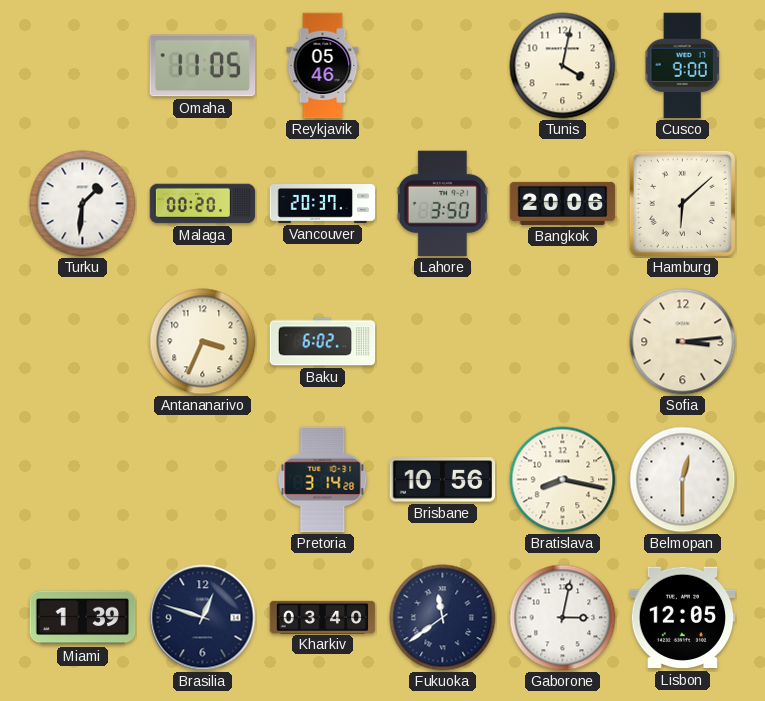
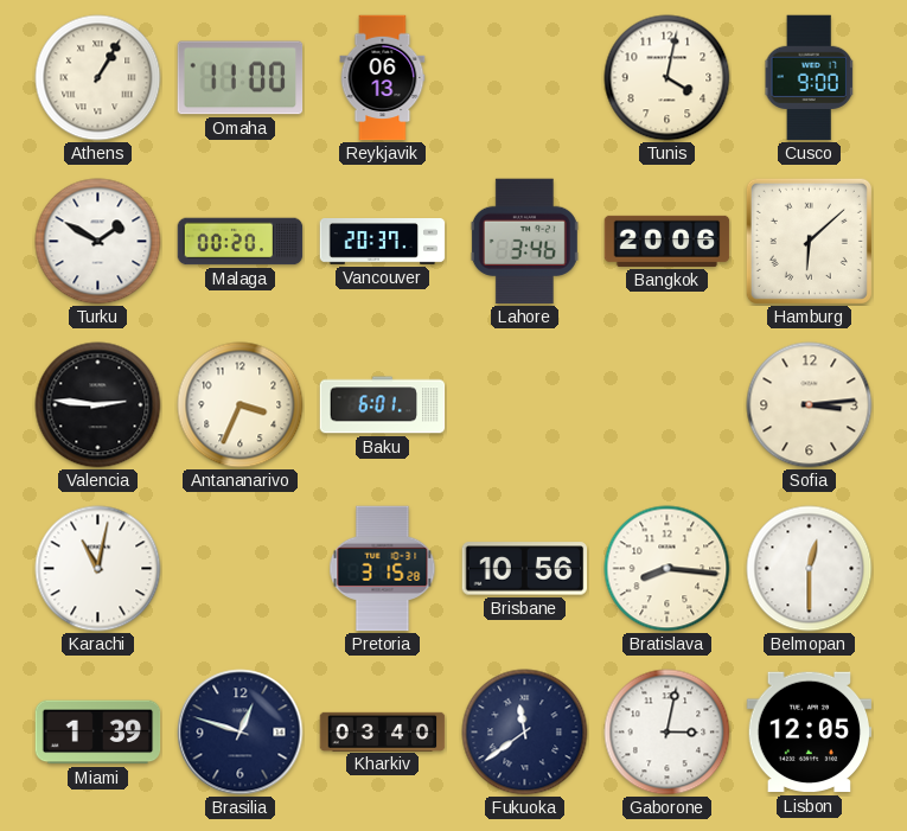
Athens: none -> 1:05 (98, 78)
Omaha: 11:05 -> 11:00 (241, 78)
Reykjavik: 05:46 -> 06:13 (383, 78)
Turku: 1:31 -> 1:50 (98, 242)
Lahore: 3:50 -> 3:46 (524, 242)
Valencia: none -> 2:46 (98, 405)
Baku: 6:02 -> 6:01 (383, 405)
Karachi: none -> 11:02 (98, 569)
Pretoria: 3:14 -> 3:15 (383, 569)
Bratislava: 8:17 -> 8:16 (668, 569)
